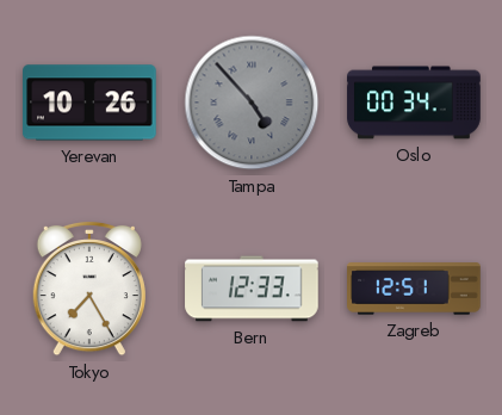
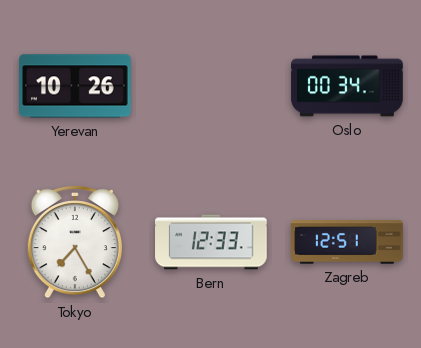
Tampa: 4:53 -> none (252, 103)
